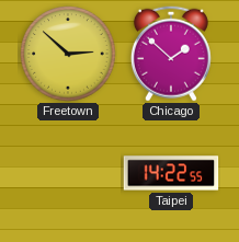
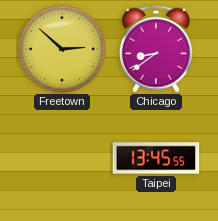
Chicago: 1:52 -> 8:39 (156, 49)
Taipei: 14:22 -> 13:45 (156, 158)
